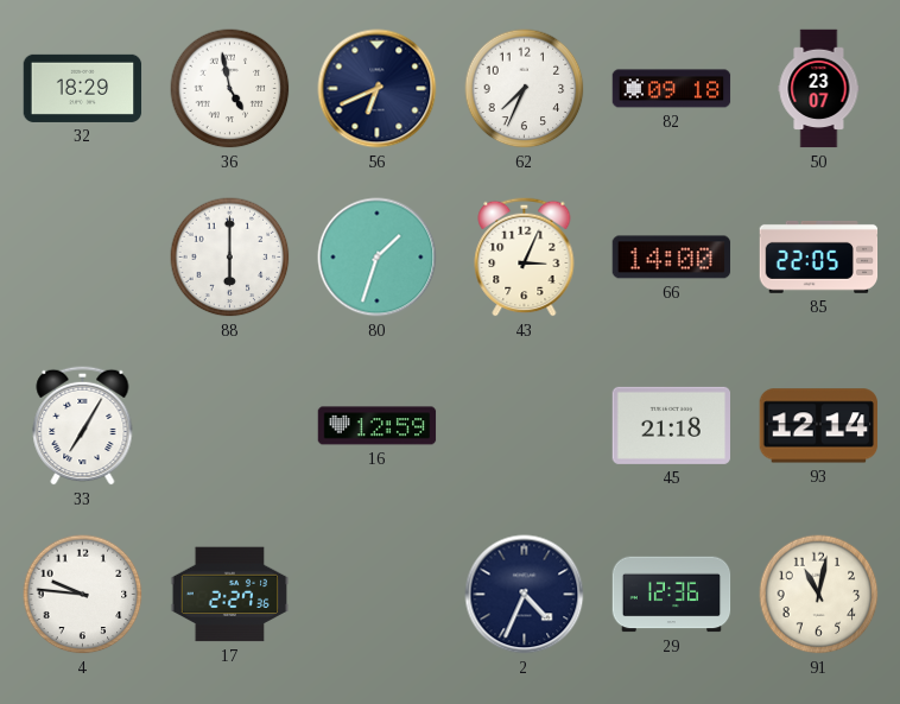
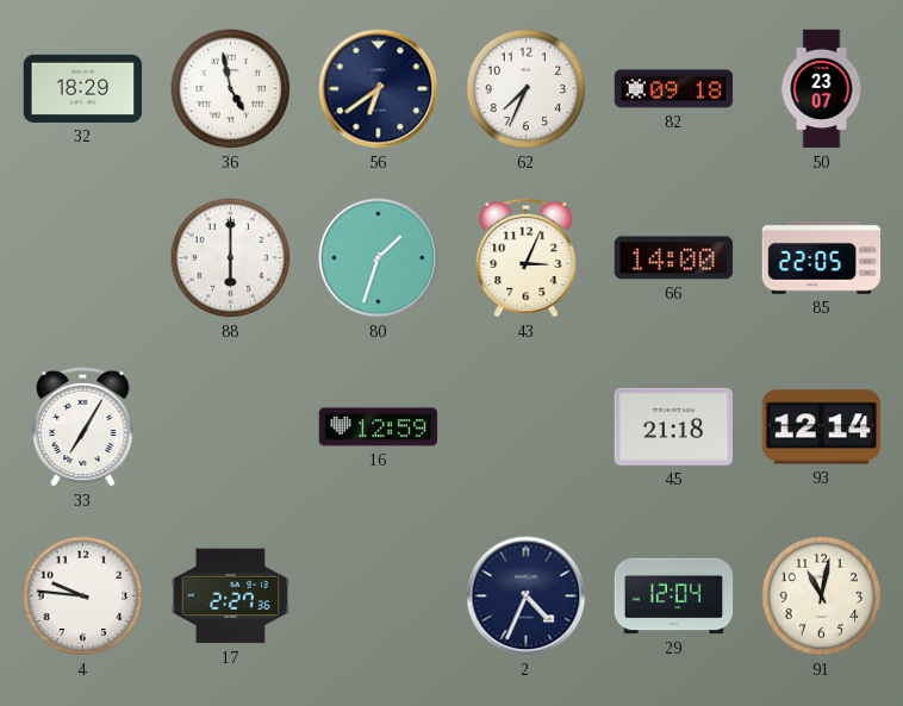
56: 6:41 -> 6:39 (379, 89)
29: 12:36 -> 12:04 (674, 596)
